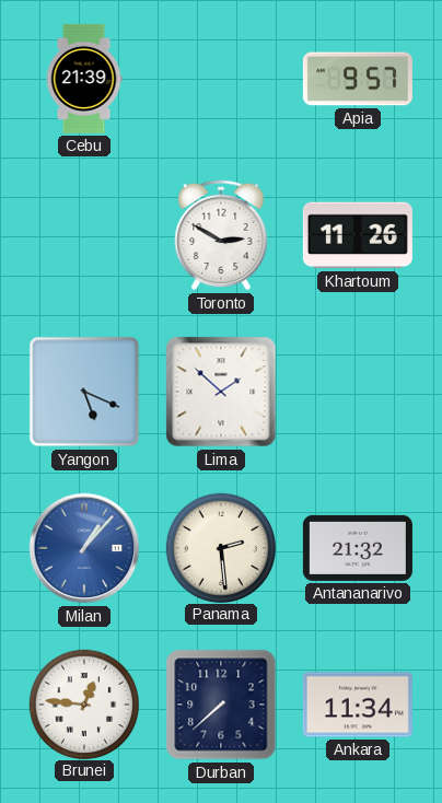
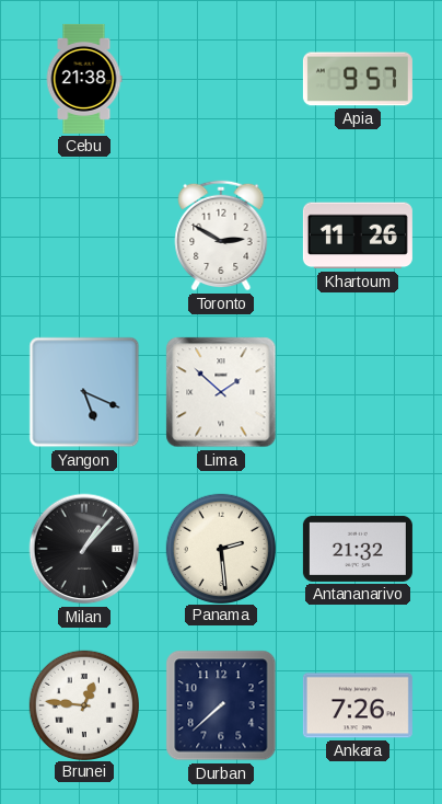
Cebu: 21:39 -> 21:38 (84, 79)
Milan dial: blue -> black (84, 549)
Ankara: 11:34 -> 7:26 (358, 705)
